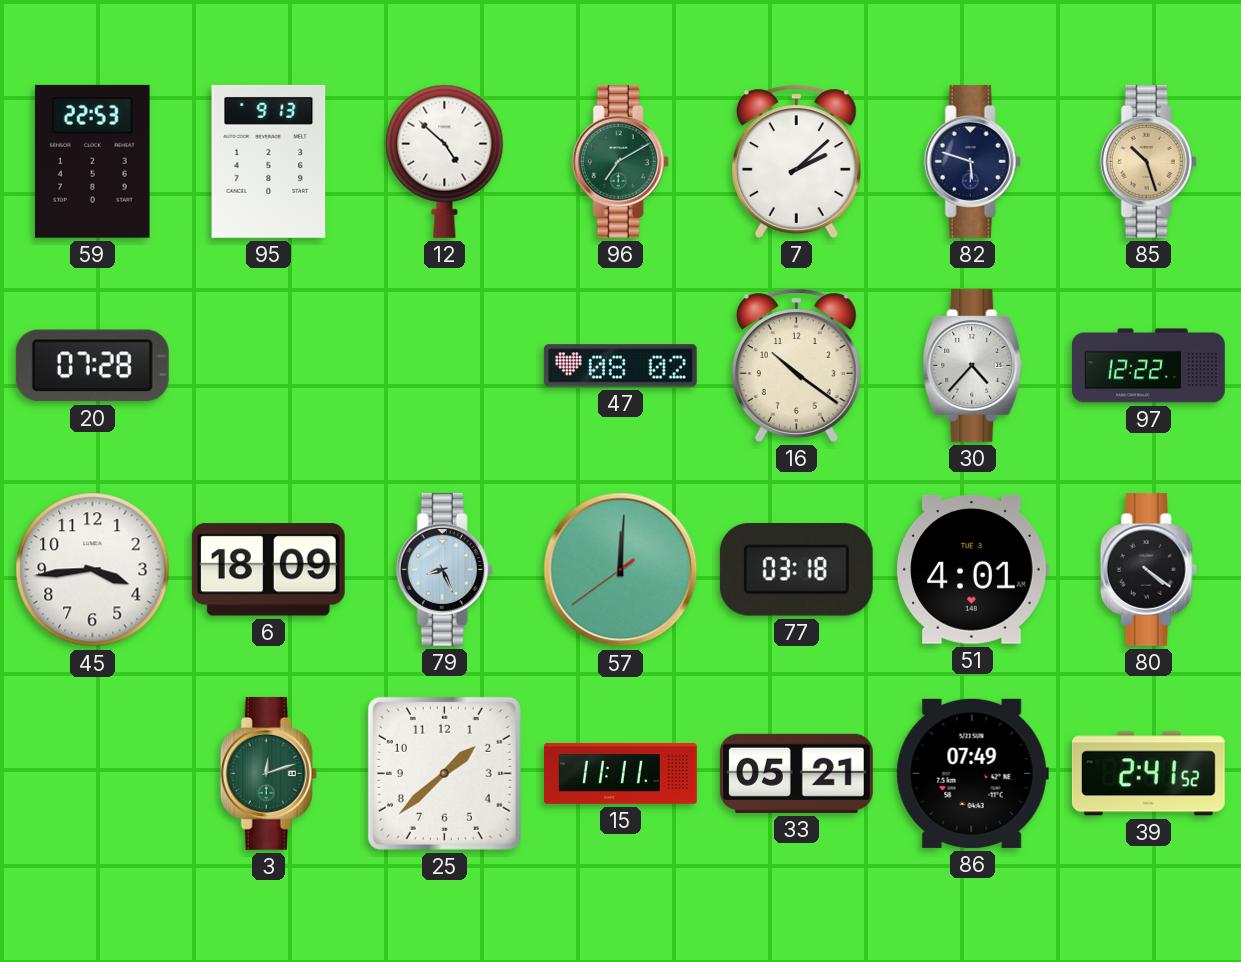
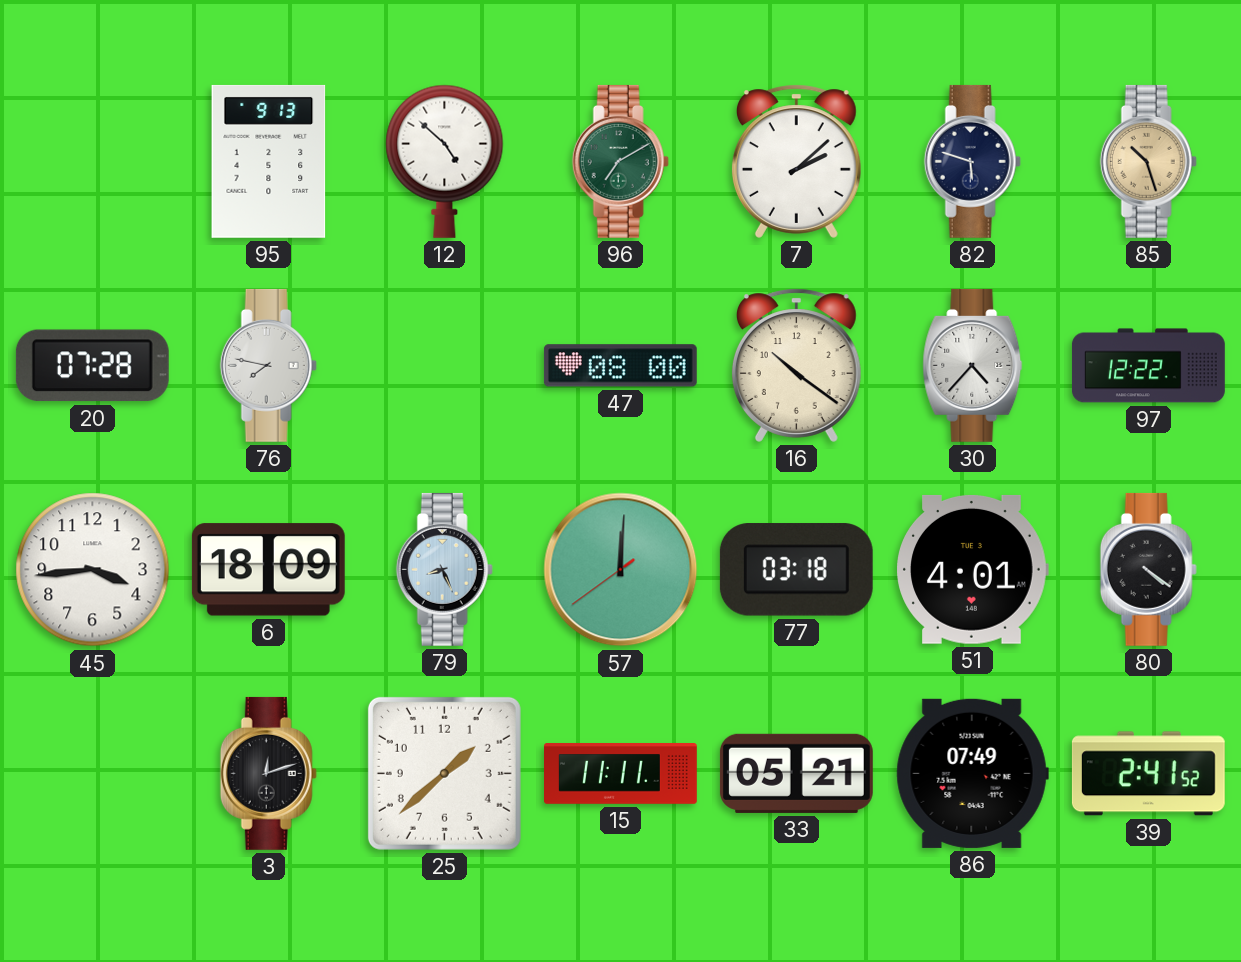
59: 22:53 -> none (92, 161)
76: none -> 7:47 (268, 365)
47: 08:02 -> 08:00 (620, 366)
3 dial: green -> black (268, 773)
